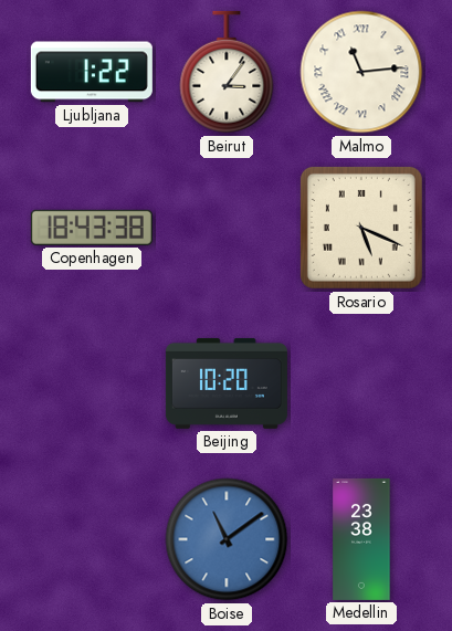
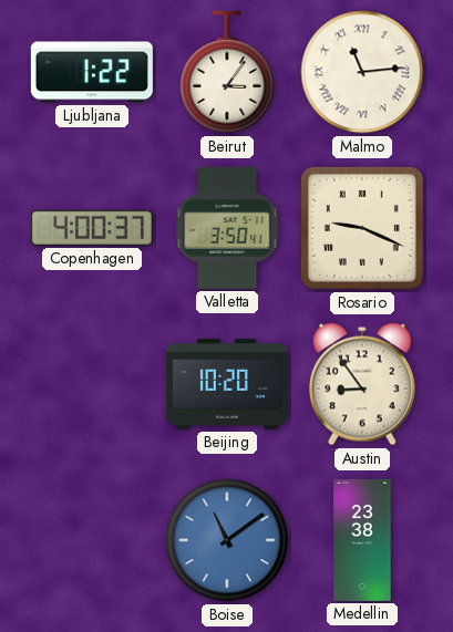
Copenhagen: 18:43 -> 4:00 (92, 228)
Valletta: none -> 3:50 (227, 228)
Rosario: 5:19 -> 9:19 (362, 228)
Austin: none -> 8:54 (362, 384)
